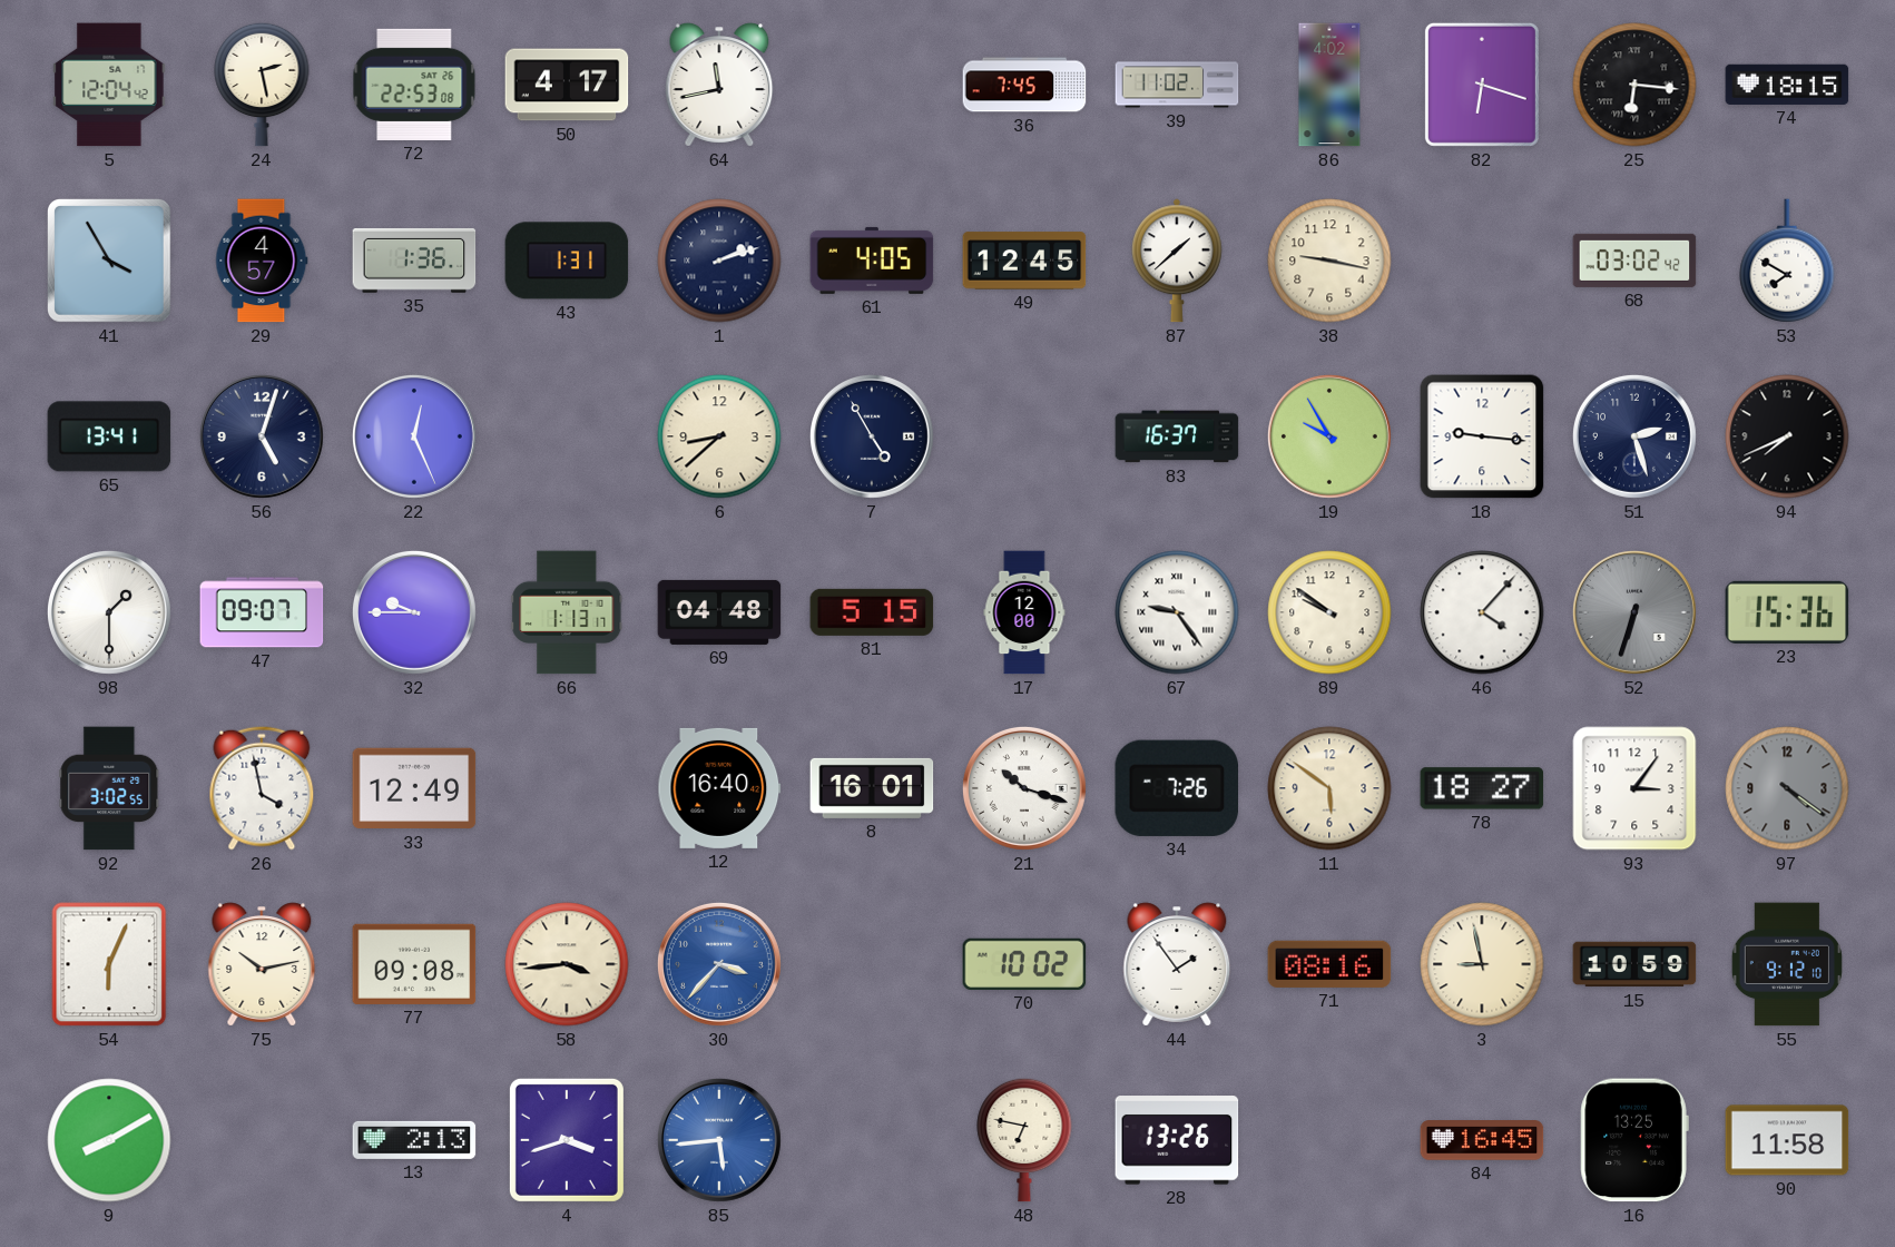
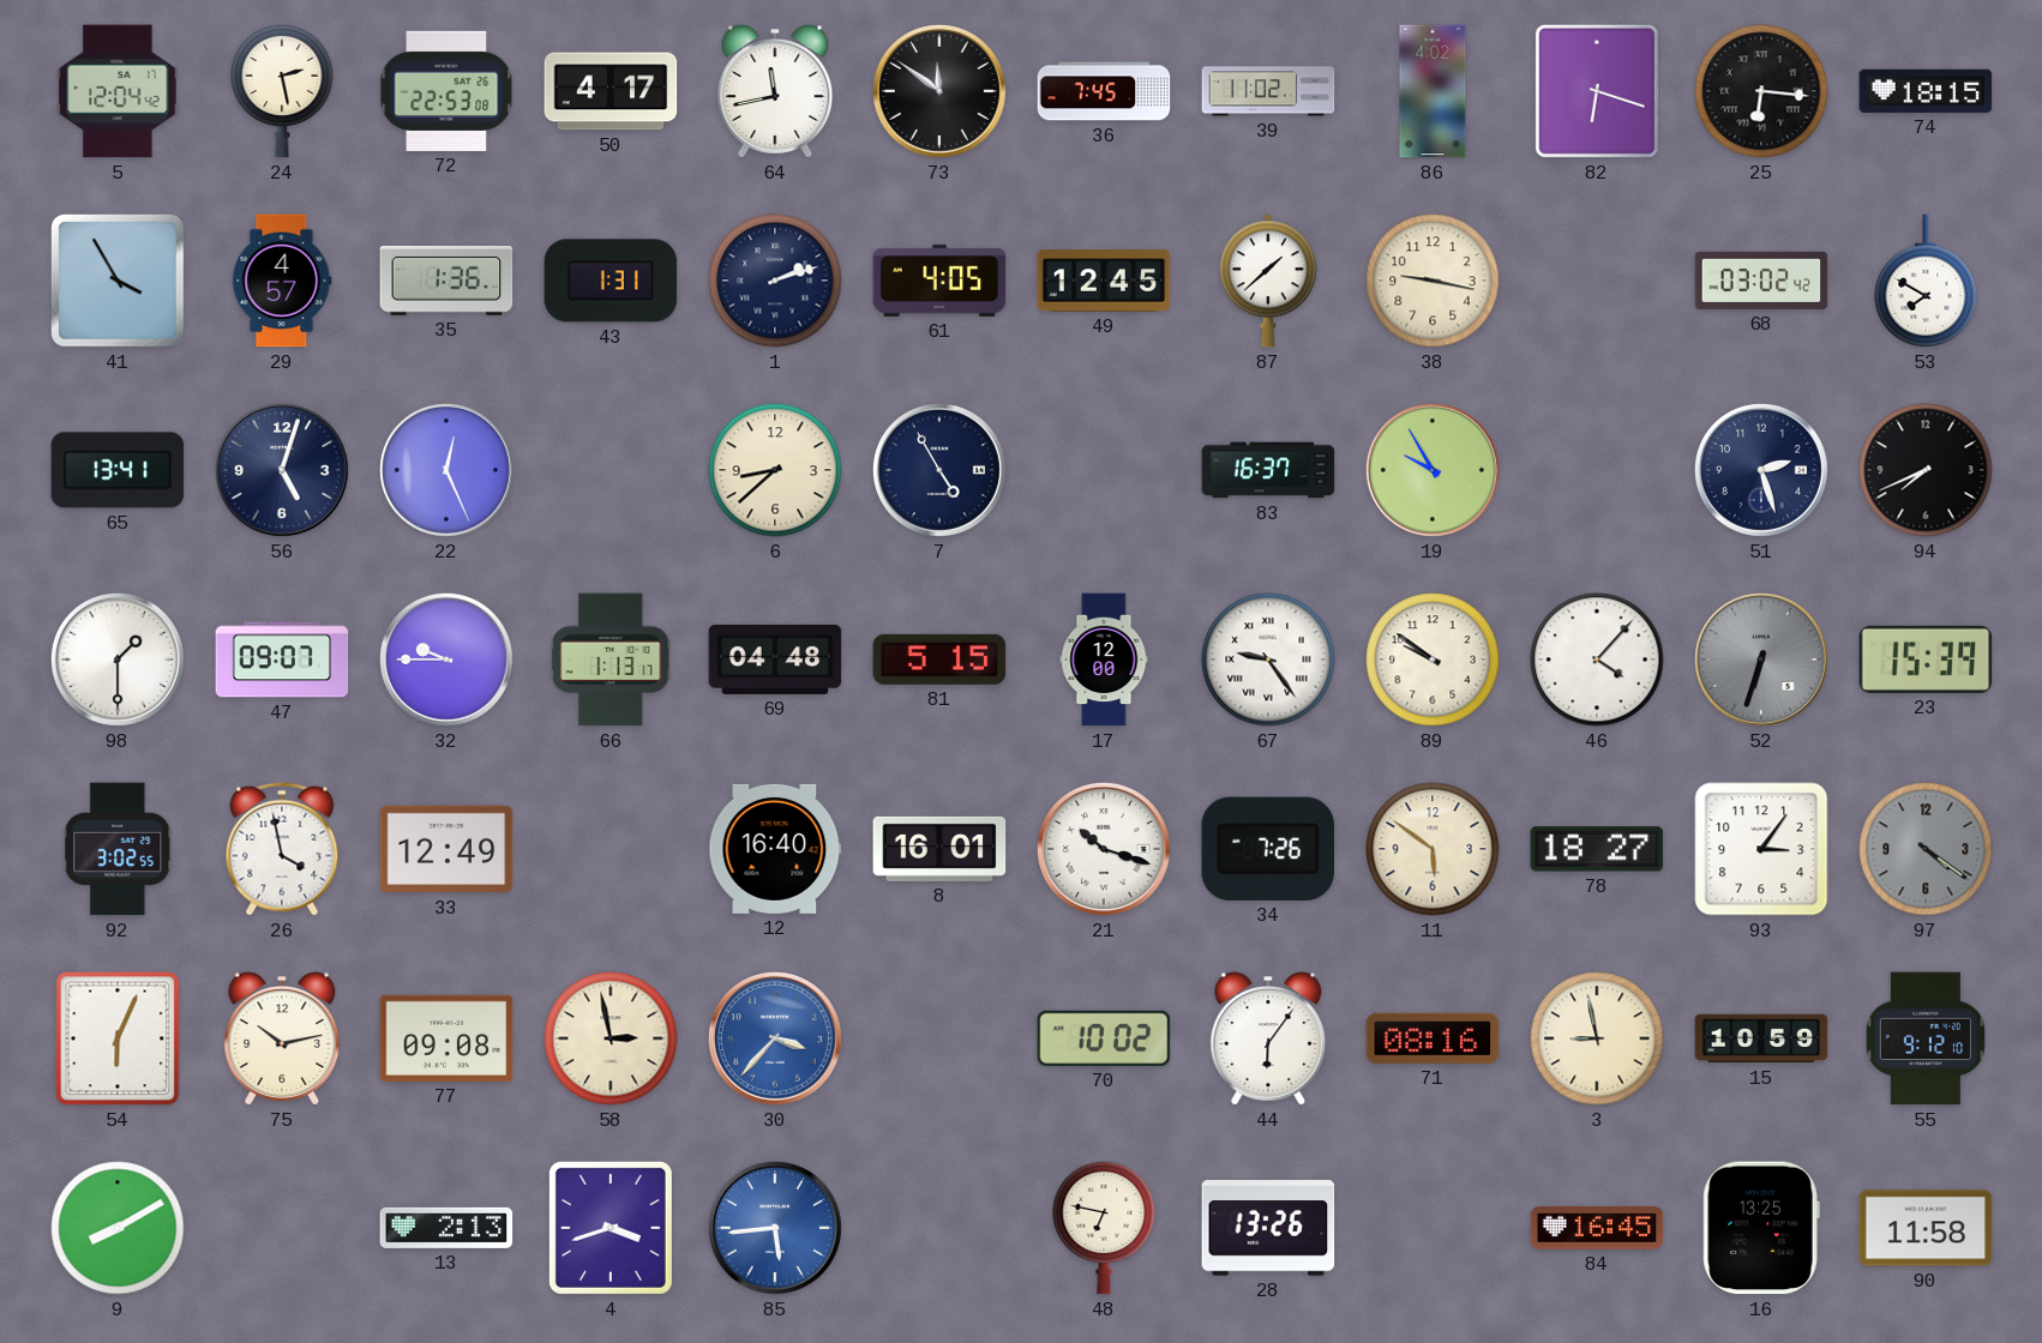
73: none -> 11:51 (939, 91)
18: 9:16 -> none (1482, 436)
23: 15:36 -> 15:39 (1926, 660)
58: 3:44 -> 2:58 (611, 1038)
44: 1:54 -> 6:06 (1268, 1038)
